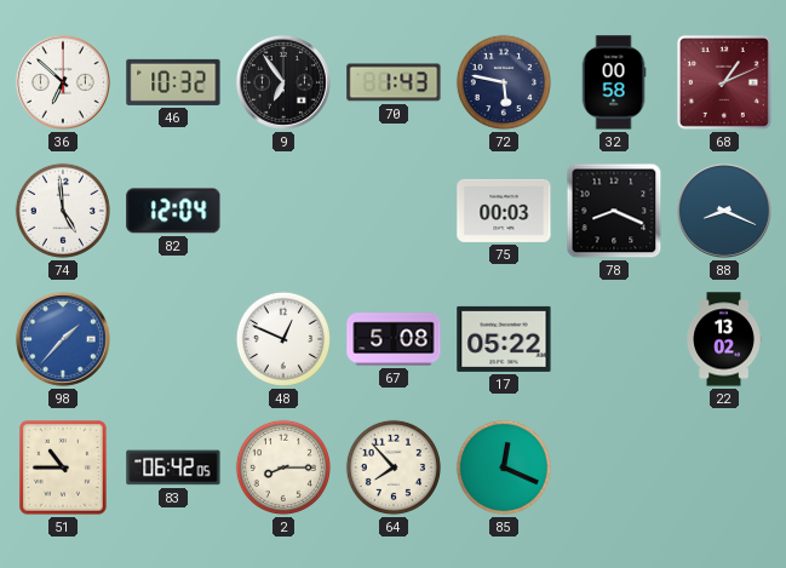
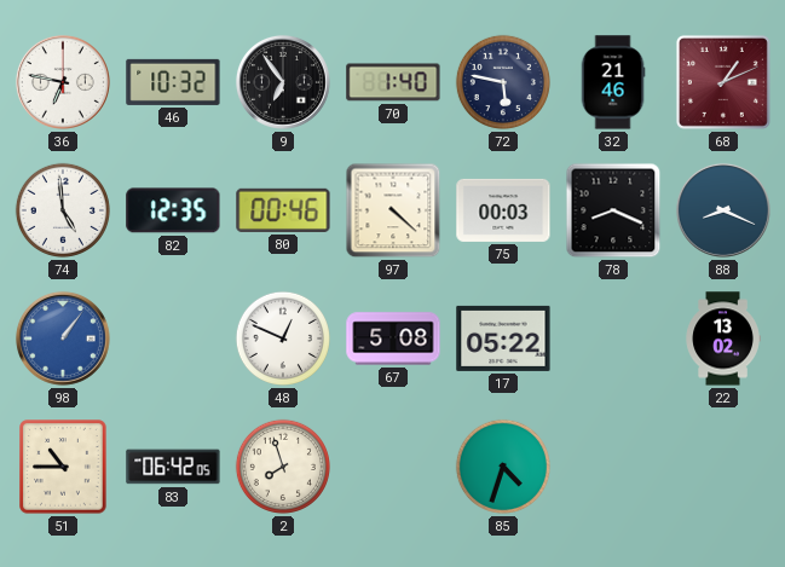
36: 6:52 -> 6:47 (63, 82)
70: 1:43 -> 1:40 (393, 82)
32: 00:58 -> 21:46 (613, 82)
82: 12:04 -> 12:35 (173, 210)
80: none -> 00:46 (283, 210)
97: none -> 4:22 (393, 210)
98: 1:37 -> 1:06 (63, 339)
2: 8:15 -> 7:57 (283, 467)
64: 7:53 -> none (394, 467)
85: 12:19 -> 4:33 (503, 467)
